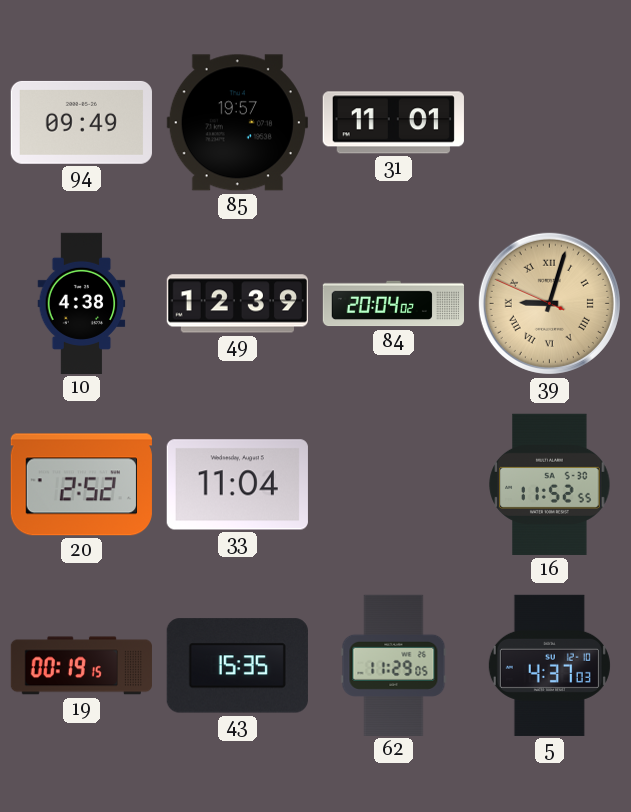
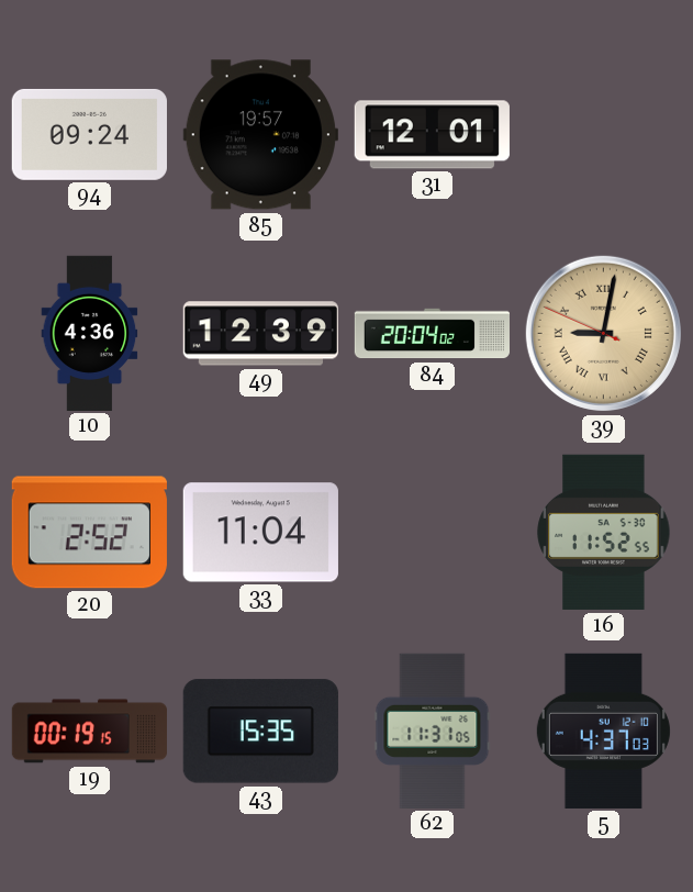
94: 09:49 -> 09:24 (89, 134)
31: 11:01 -> 12:01 (432, 135)
10: 4:38 -> 4:36 (90, 333)
39: 9:02 -> 9:01 (603, 333)
62: 11:29 -> 11:31 (433, 731)
